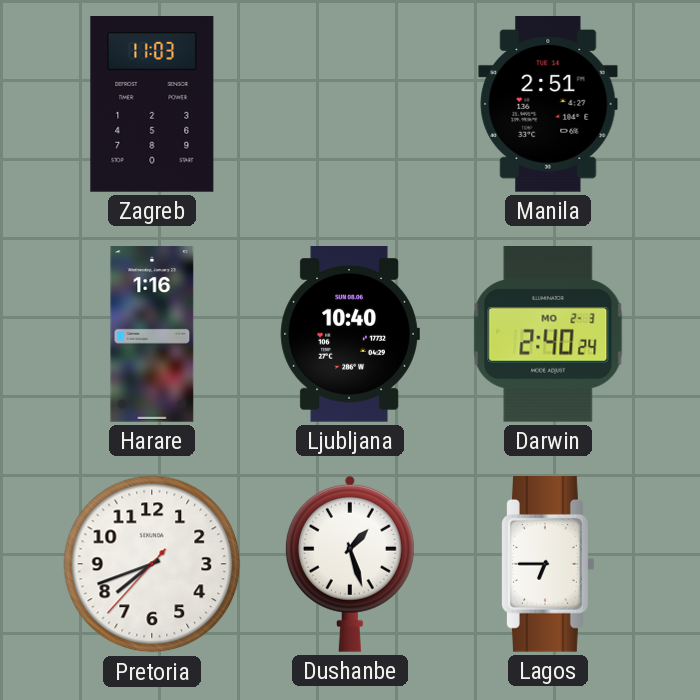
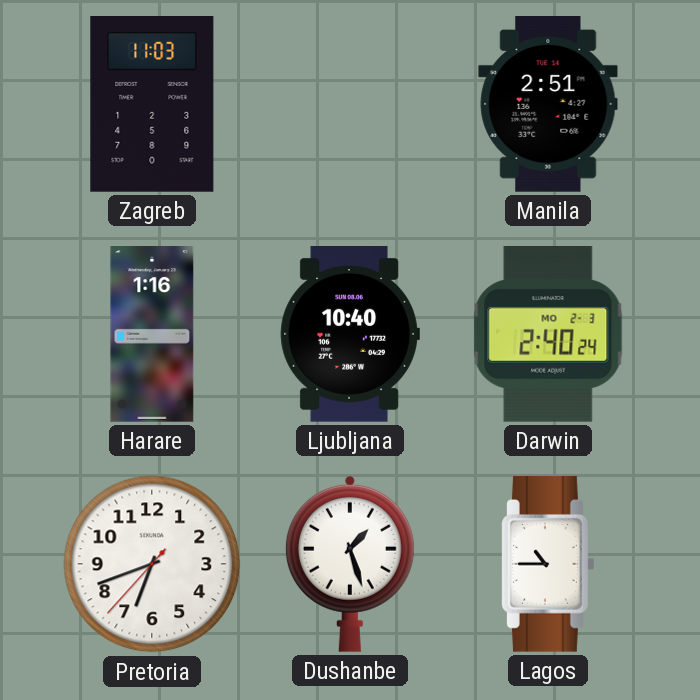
Pretoria: 7:41 -> 6:41 (152, 564)
Lagos: 6:45 -> 10:45 (549, 565)
